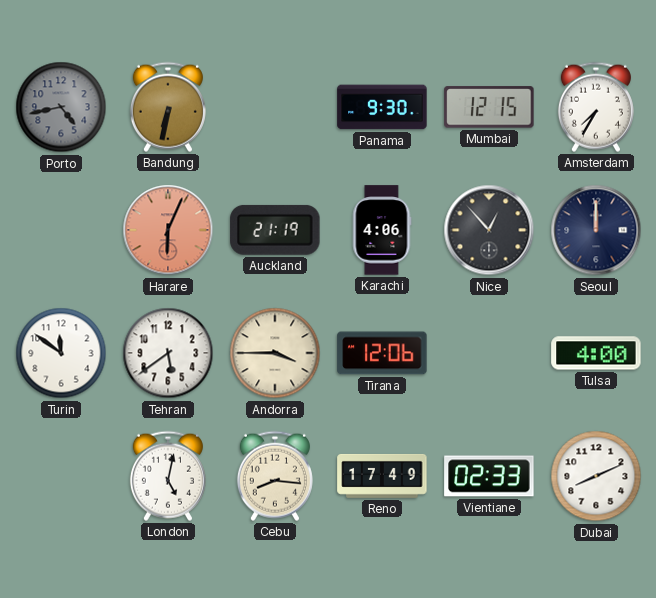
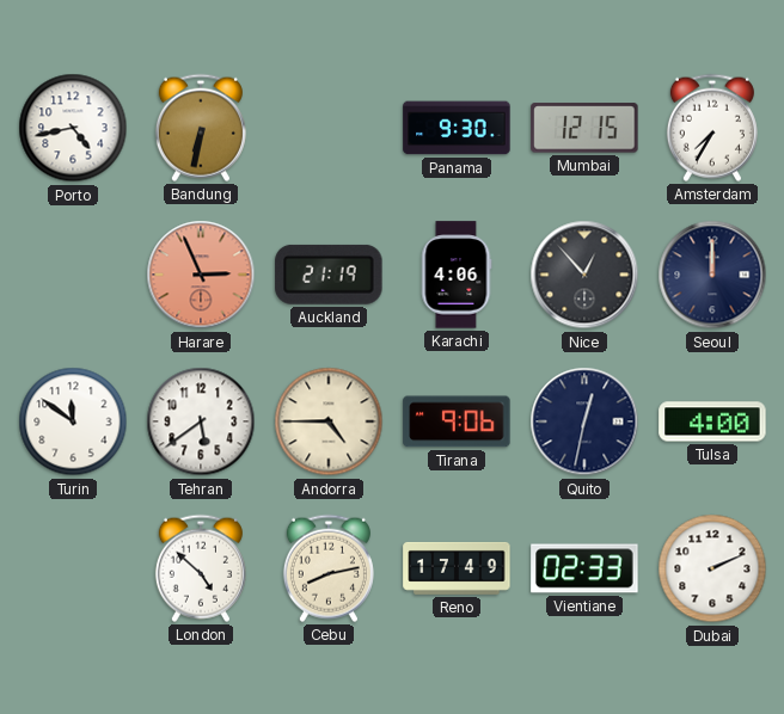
Porto dial: grey -> white (73, 128)
Harare: 6:04 -> 2:56 (201, 275)
Andorra: 3:45 -> 4:45 (329, 421)
Tirana: 12:06 -> 9:06 (457, 421)
Quito: none -> 12:32 (584, 421)
London: 5:02 -> 4:52 (201, 568)
Cebu: 8:16 -> 8:13 (329, 568)
Dubai: 8:11 -> 2:11 (712, 568)
